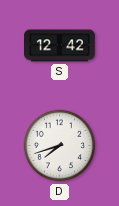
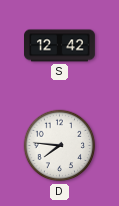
D: 7:42 -> 7:46 (60, 146)
